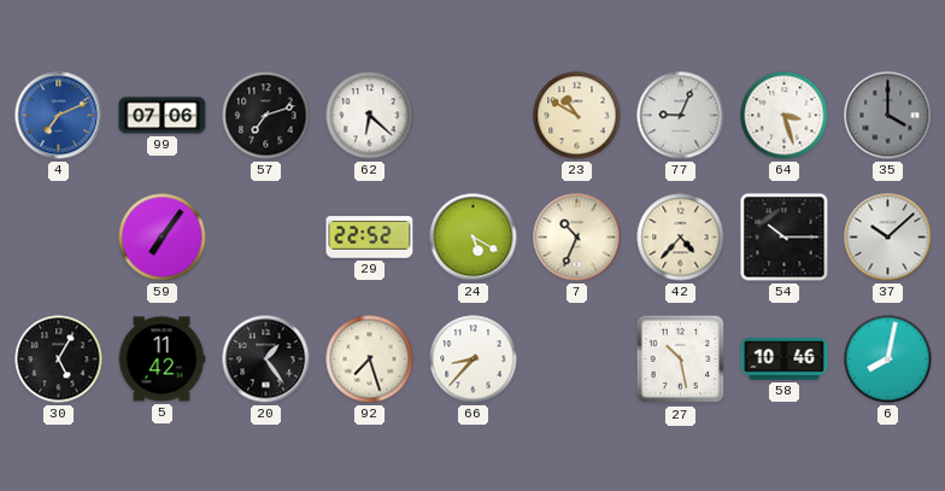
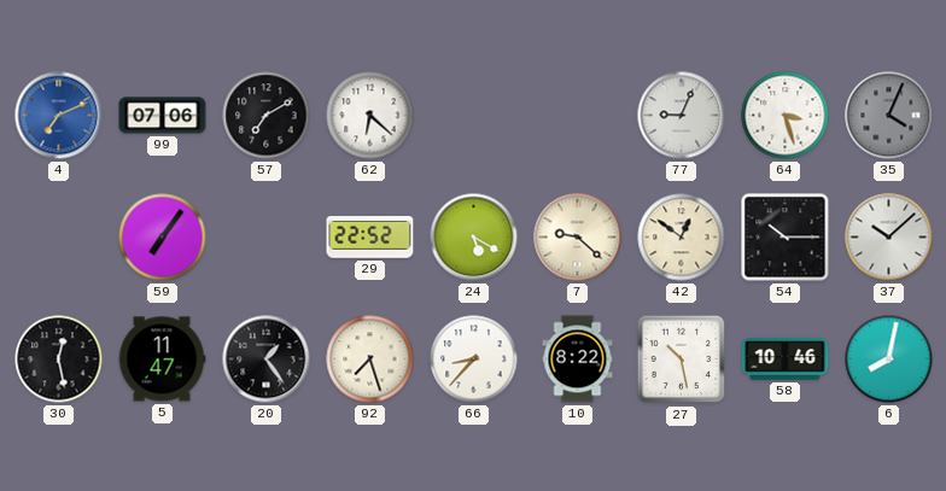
57: 7:12 -> 7:10 (267, 116)
23: 10:50 -> none (577, 116)
35: 4:00 -> 4:04 (889, 116)
7: 10:34 -> 9:22 (578, 238)
42: 4:37 -> 12:51 (682, 238)
30: 5:05 -> 12:28 (59, 360)
5: 11:42 -> 11:47 (162, 360)
10: none -> 8:22 (578, 360)
